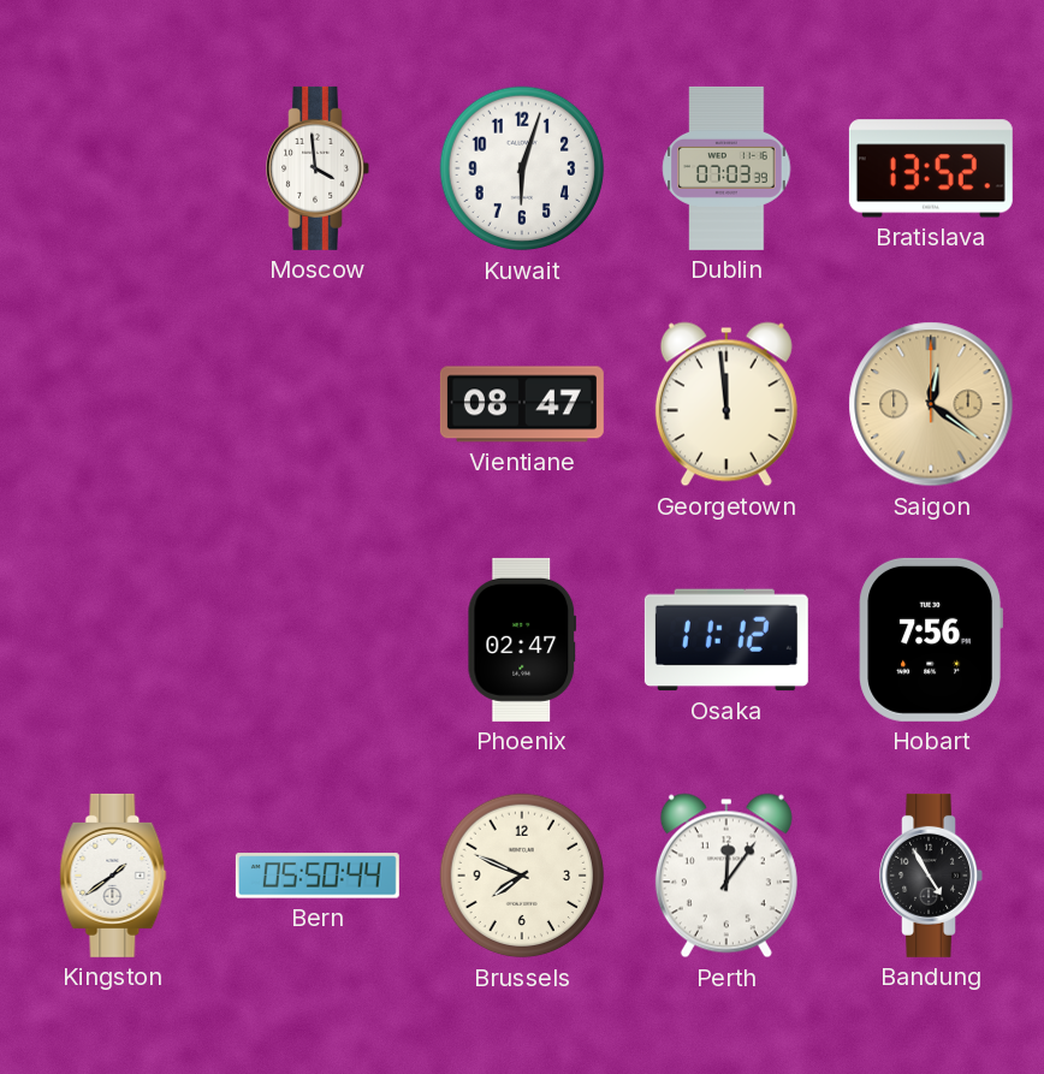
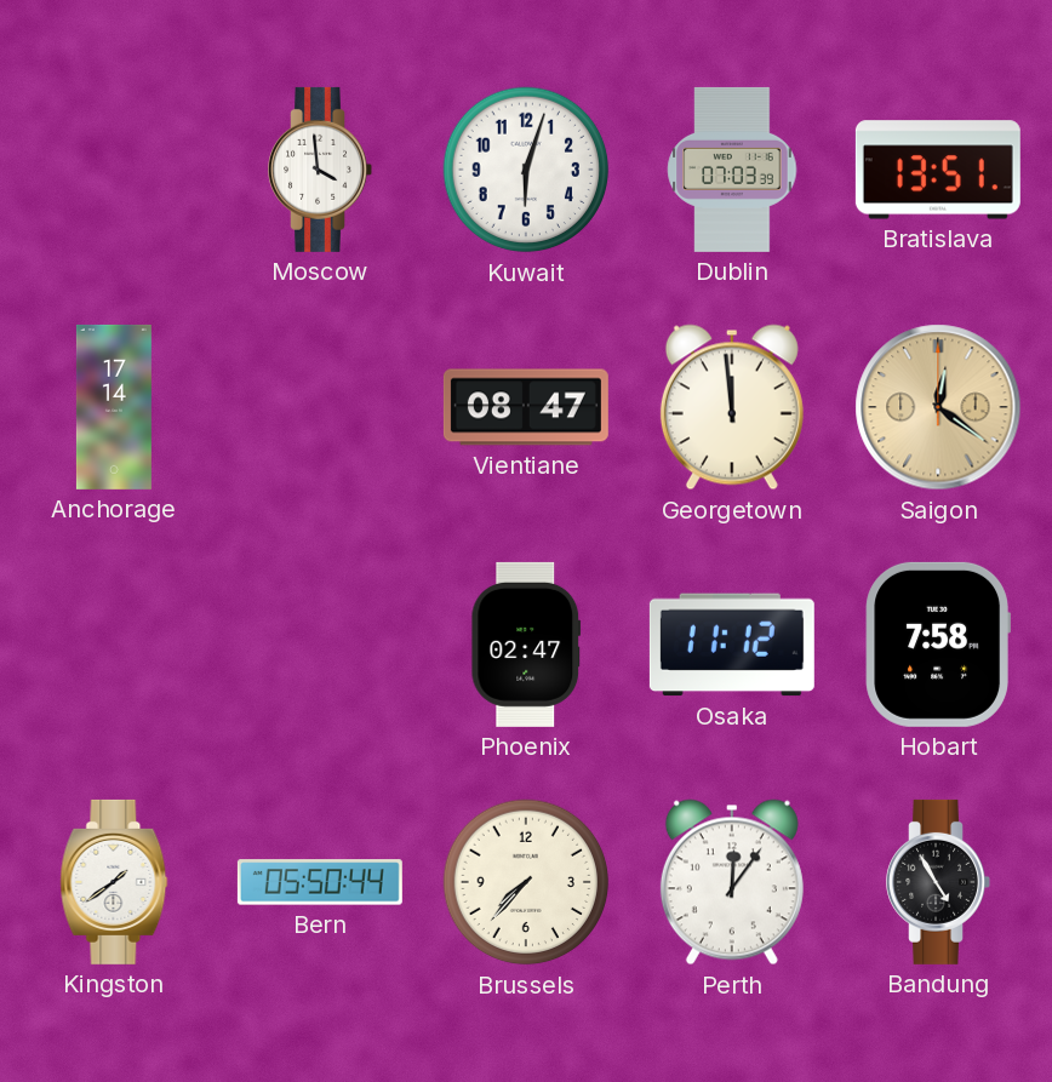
Bratislava: 13:52 -> 13:51 (938, 170)
Anchorage: none -> 17:14 (114, 407)
Hobart: 7:56 -> 7:58 (938, 645)
Brussels: 7:49 -> 7:37 (526, 882)
